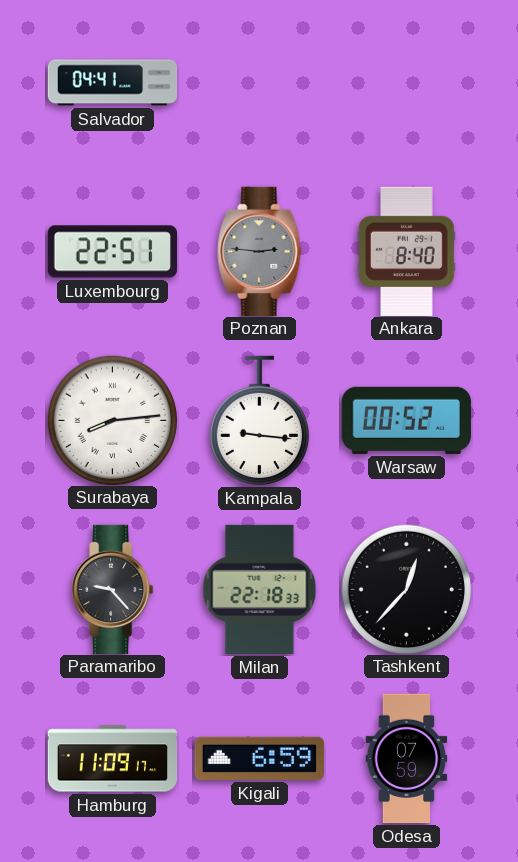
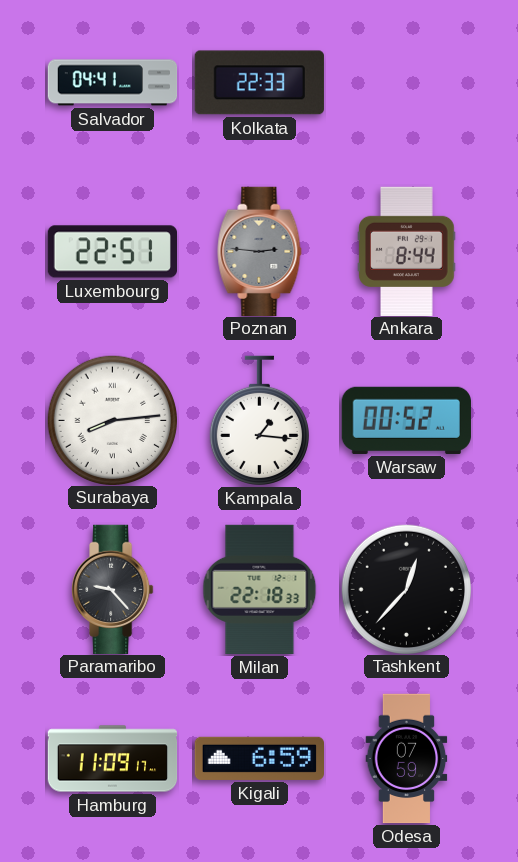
Kolkata: none -> 22:33 (259, 83)
Ankara: 8:40 -> 8:44 (407, 251)
Kampala: 9:16 -> 1:16 (259, 421)
